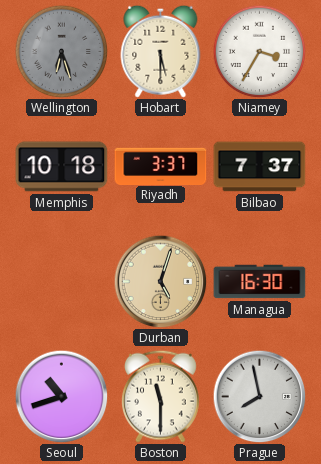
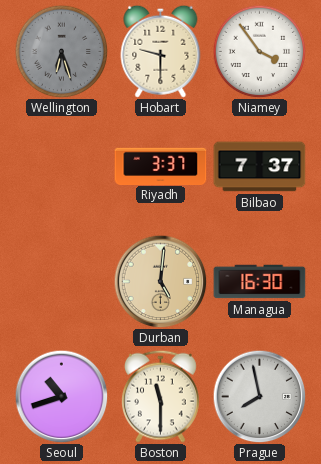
Hobart: 5:30 -> 9:30 (161, 51)
Niamey: 3:35 -> 3:54 (259, 51)
Memphis: 10:18 -> none (62, 167)
Durban: 5:03 -> 5:01 (160, 281)
